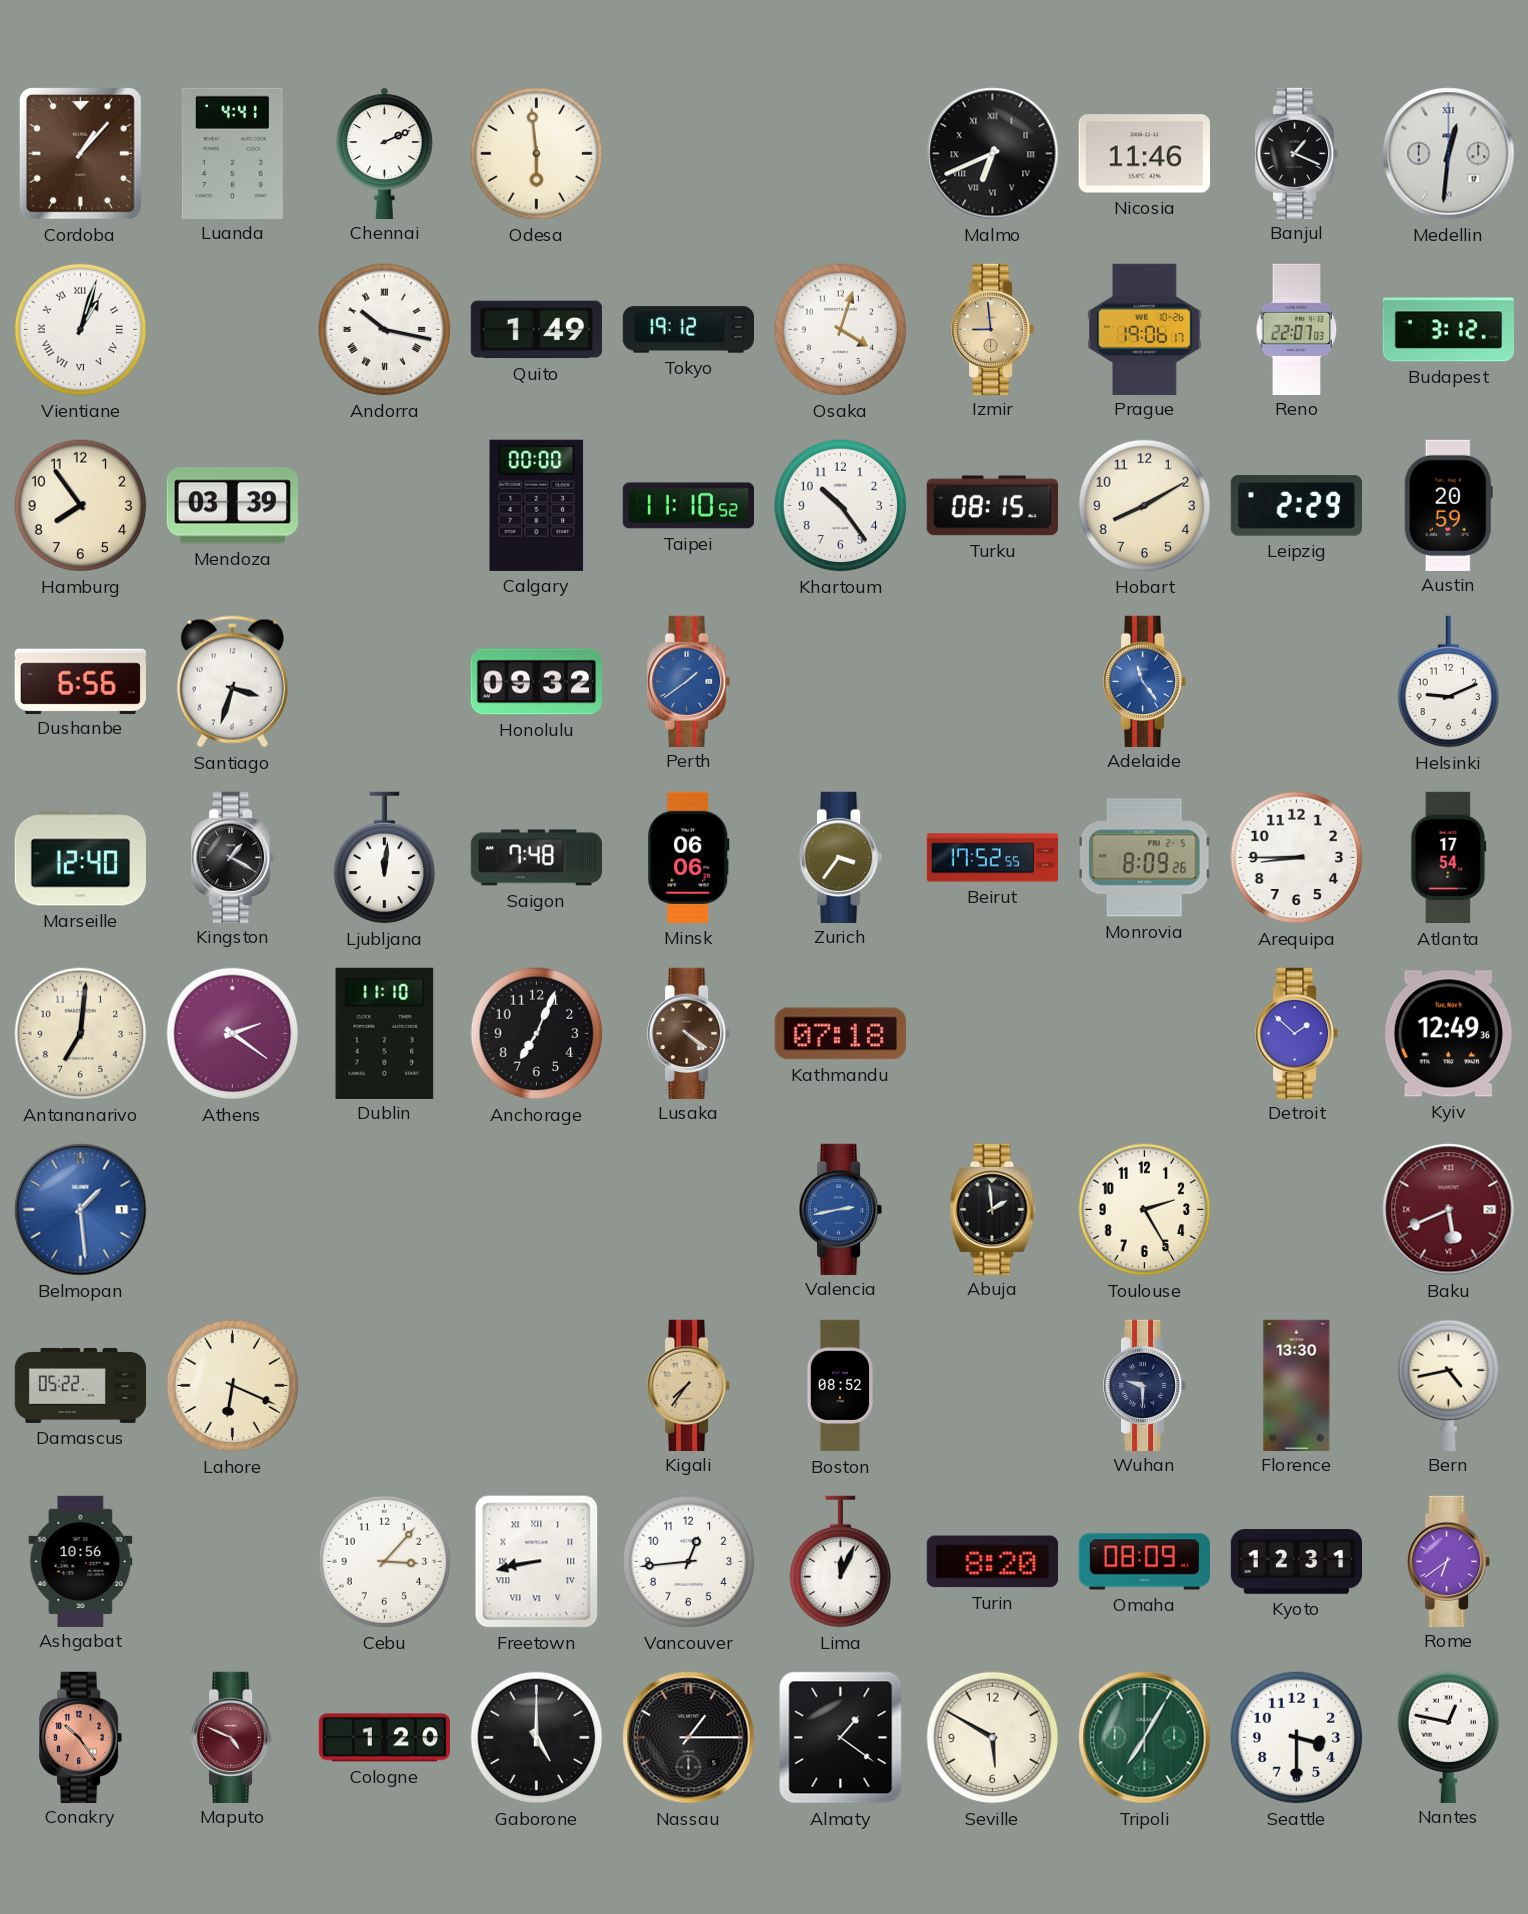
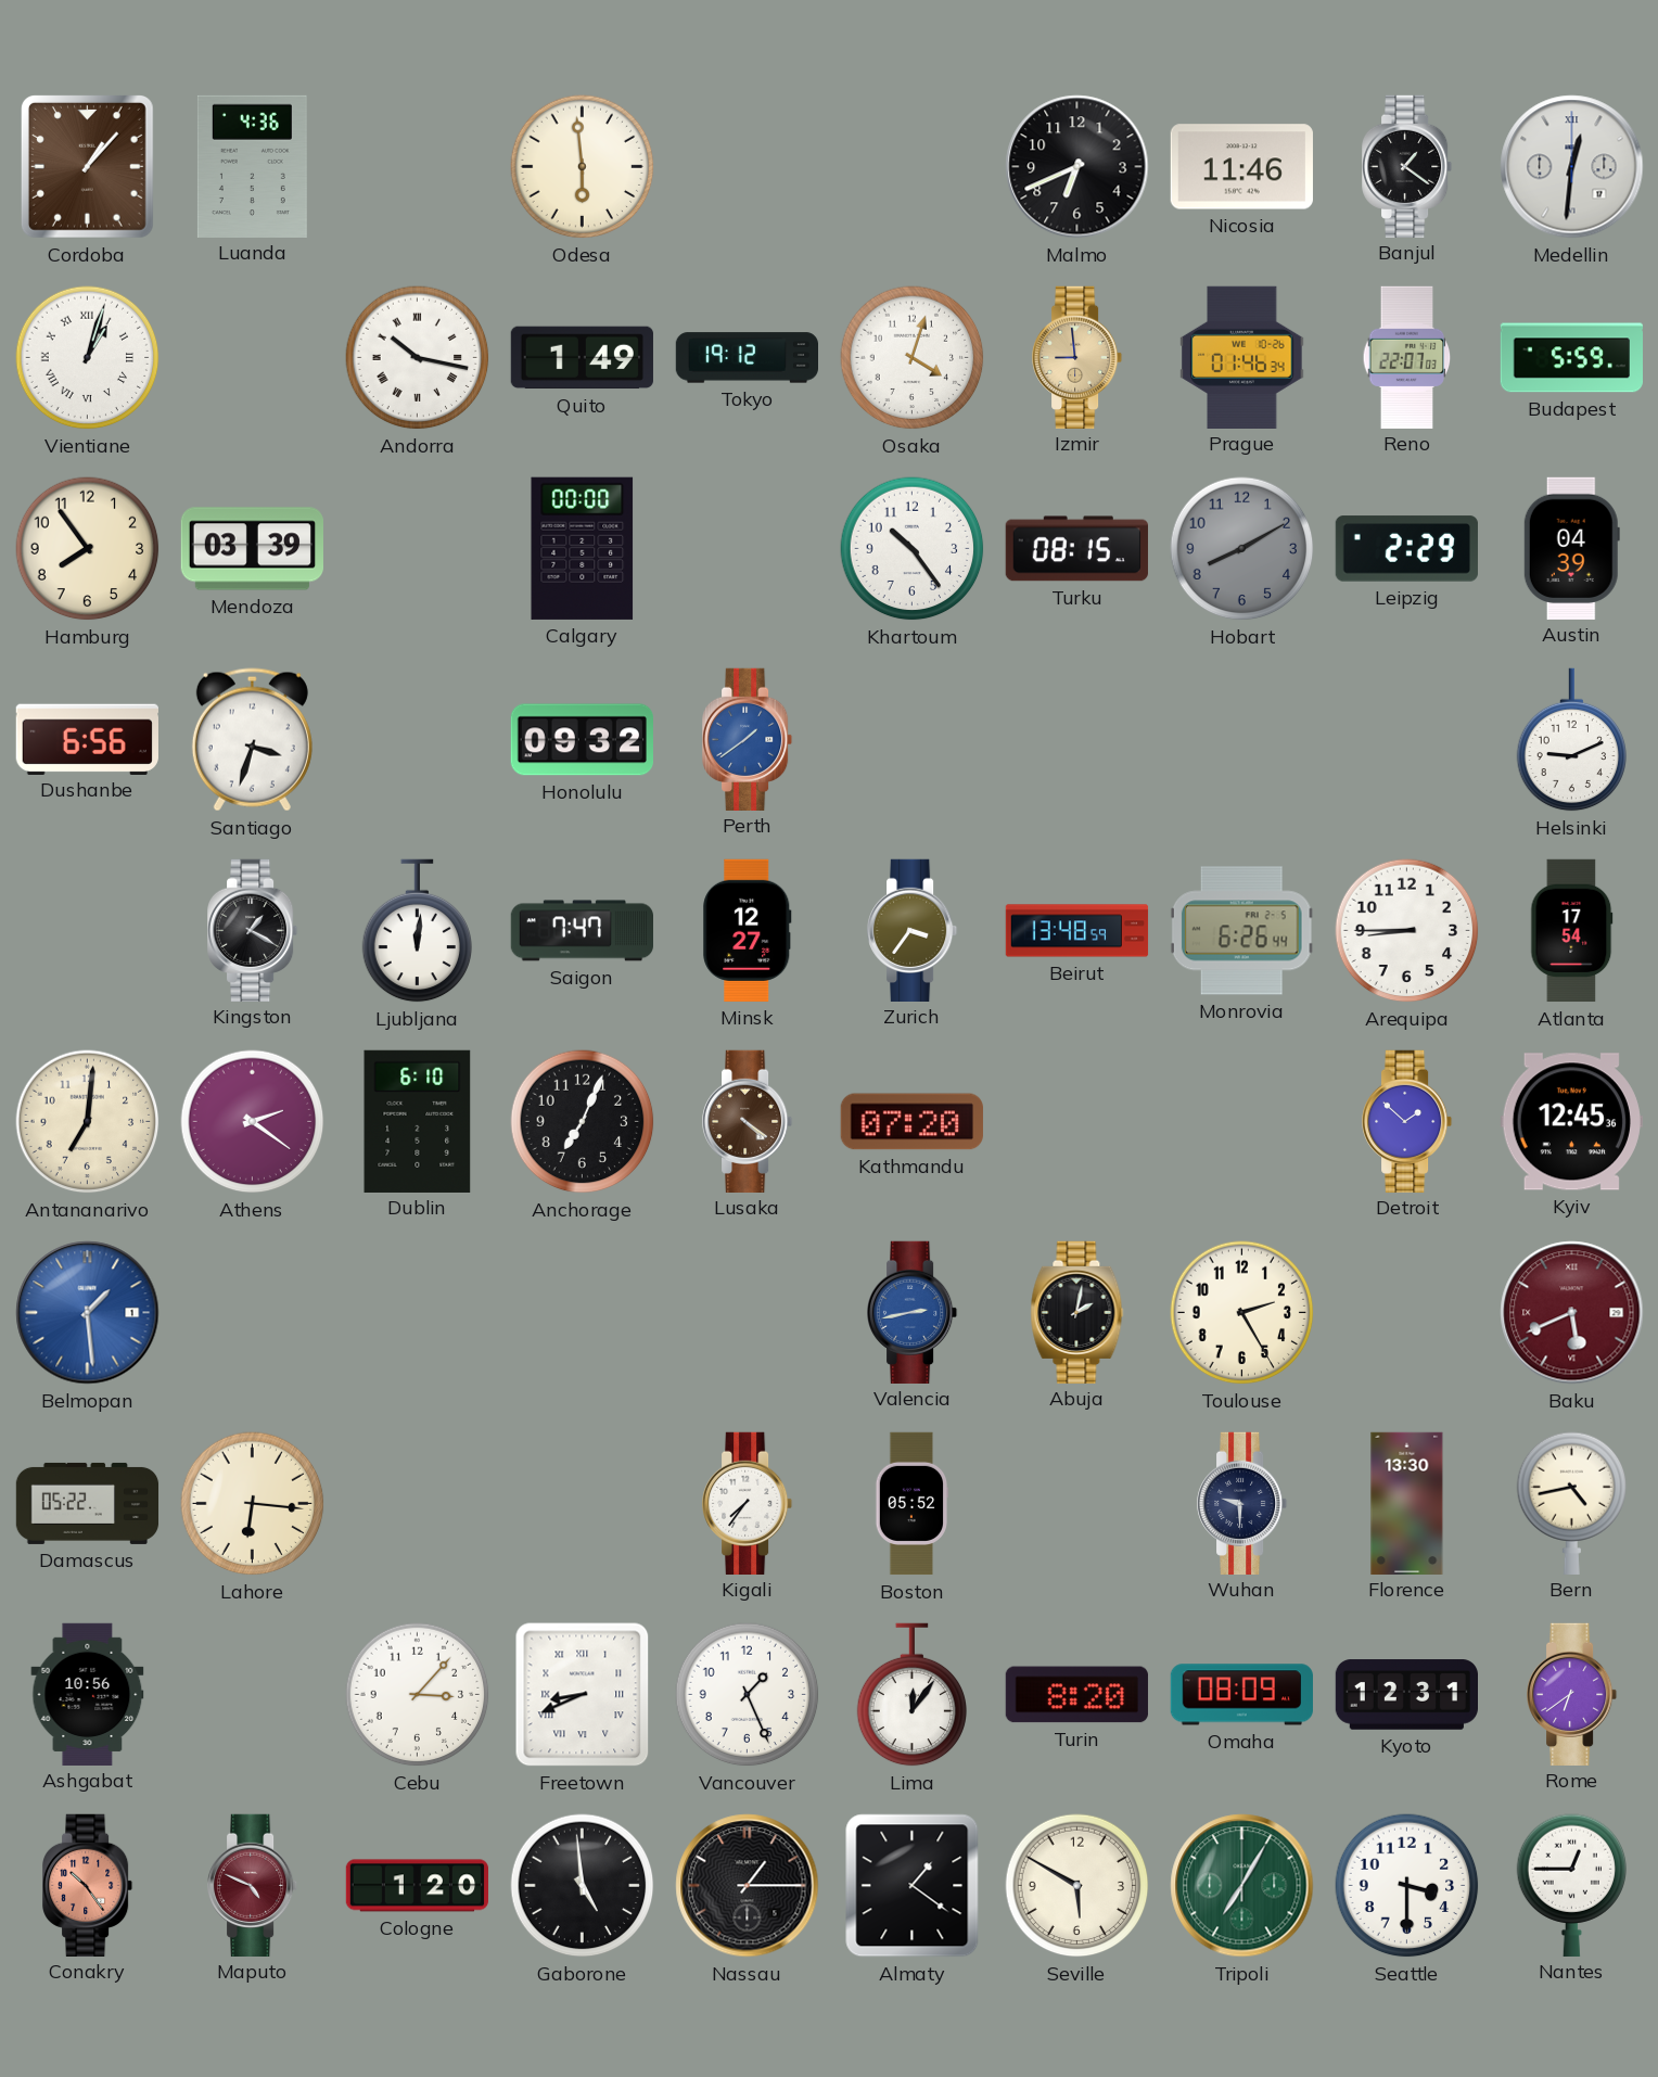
Luanda: 4:41 -> 4:36 (252, 166)
Chennai: 2:11 -> none (384, 153)
Malmo numerals: Roman -> Arabic (1077, 167)
Banjul: 1:19 -> 1:21 (1408, 166)
Prague: 19:06 -> 01:46 (1242, 357)
Budapest: 3:12 -> 5:59 (1571, 358)
Taipei: 11:10 -> none (688, 506)
Hobart dial: cream -> grey (1242, 549)
Austin: 20:59 -> 04:39 (1571, 548)
Adelaide: 11:24 -> none (1146, 681)
Marseille: 12:40 -> none (80, 858)
Saigon: 7:48 -> 7:47 (582, 931)
Minsk: 06:06 -> 12:27 (748, 930)
Beirut: 17:52 -> 13:48 (1077, 931)
Monrovia: 8:09 -> 6:26 (1241, 931)
Dublin: 11:10 -> 6:10 (418, 1121)
Kathmandu: 07:18 -> 07:20 (911, 1122)
Kyiv: 12:49 -> 12:45 (1571, 1122)
Abuja: 1:59 -> 2:02 (1077, 1312)
Lahore: 6:19 -> 6:16 (253, 1504)
Kigali dial: champagne -> white (749, 1503)
Boston: 08:52 -> 05:52 (910, 1504)
Freetown: 8:43 -> 8:41 (583, 1695)
Vancouver: 12:44 -> 1:26 (748, 1695)
Lima: 12:04 -> 12:06 (911, 1695)
Gaborone: 5:00 -> 4:59 (583, 1886)
Nantes: 12:47 -> 12:45 (1571, 1885)
